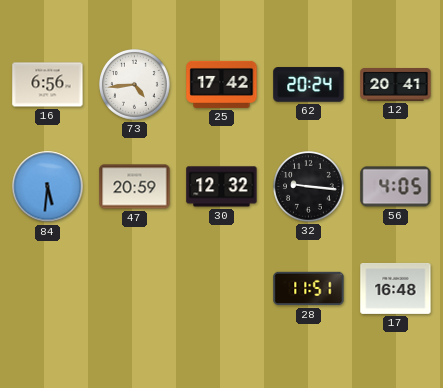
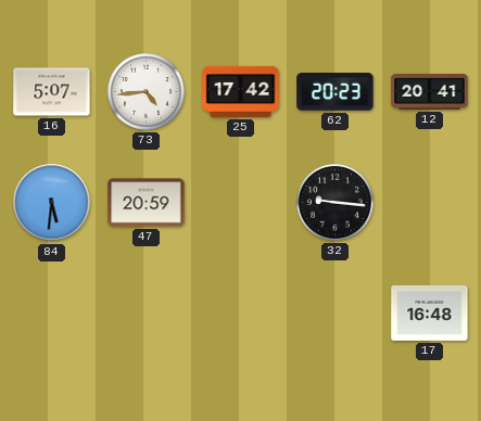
16: 6:56 -> 5:07 (52, 92)
62: 20:24 -> 20:23 (336, 92)
30: 12:32 -> none (222, 187)
56: 4:05 -> none (396, 187)
28: 11:51 -> none (309, 289)
